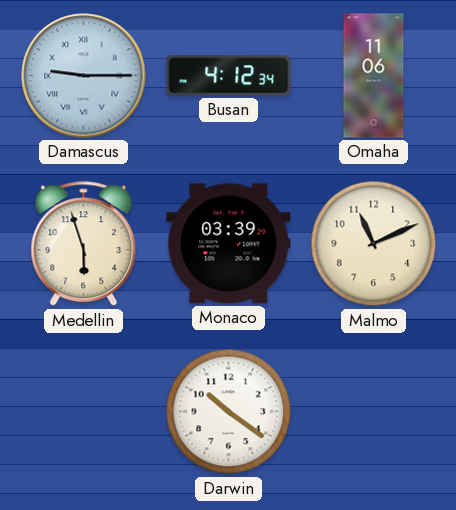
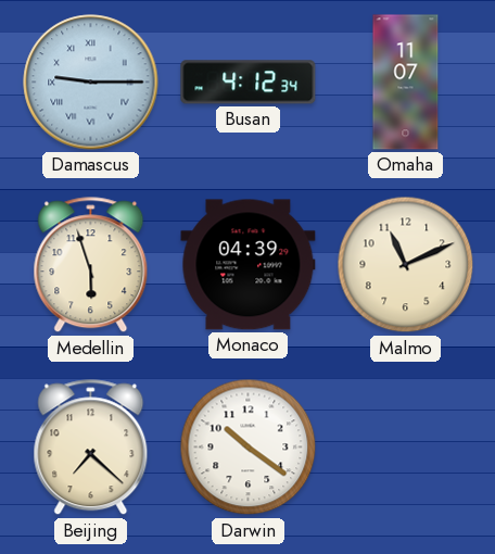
Omaha: 11:06 -> 11:07 (406, 83)
Monaco: 03:39 -> 04:39 (249, 265)
Beijing: none -> 7:22 (91, 448)
